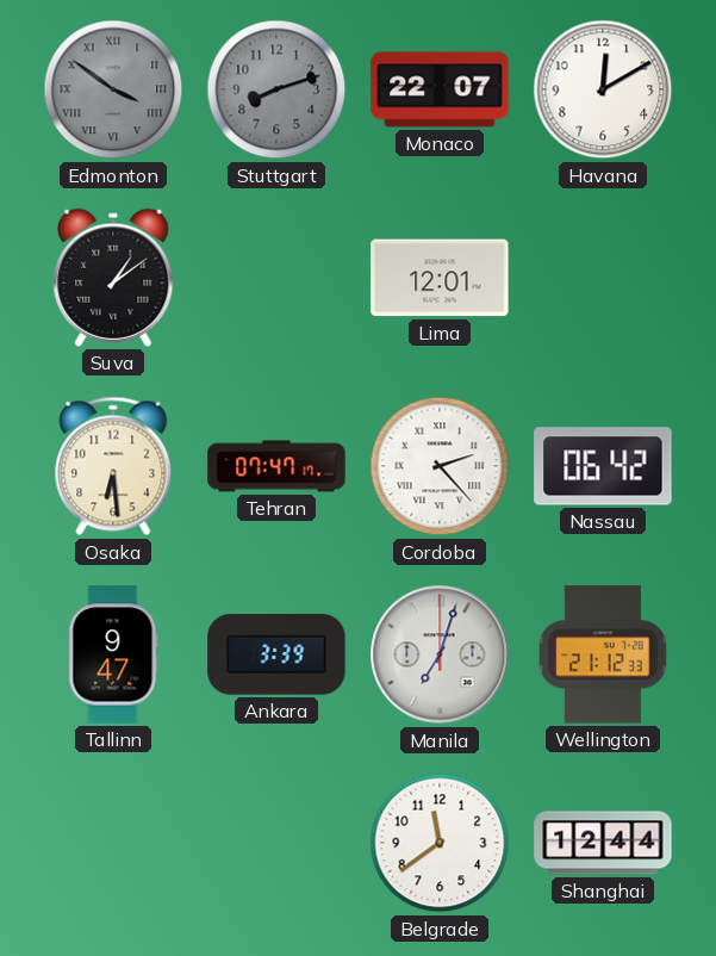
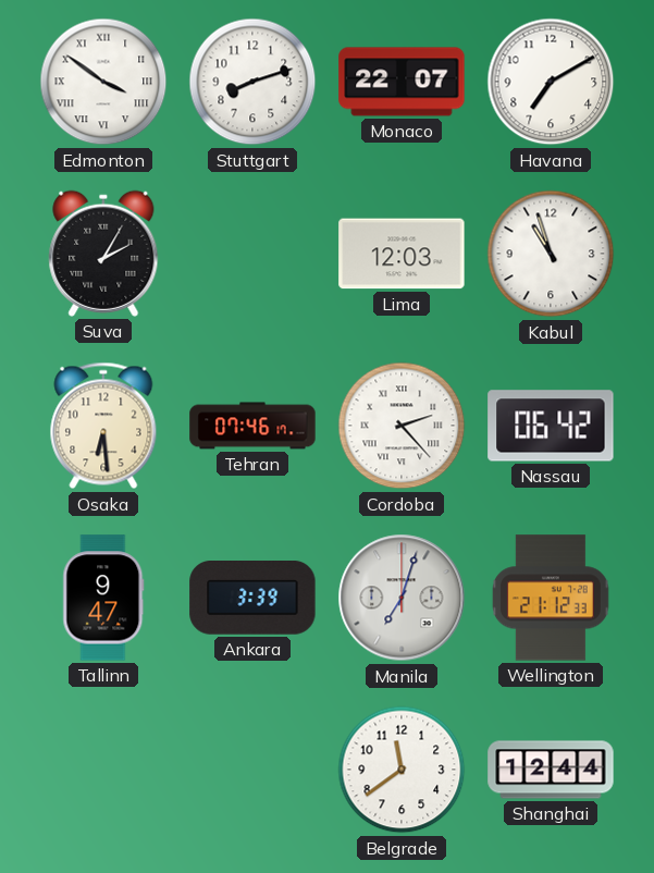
Edmonton dial: grey -> white (103, 82)
Stuttgart dial: grey -> white (252, 82)
Havana: 12:10 -> 7:10 (551, 82)
Suva: 1:09 -> 2:05 (103, 254)
Lima: 12:01 -> 12:03 (402, 254)
Kabul: none -> 10:57 (551, 254)
Tehran: 07:47 -> 07:46 (252, 426)
